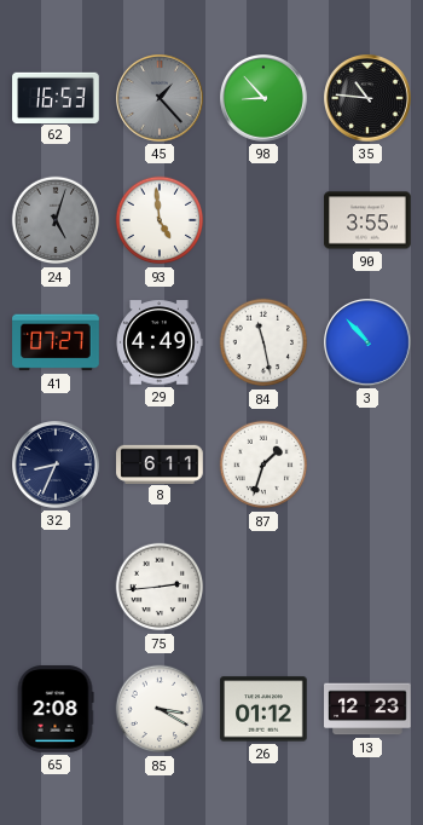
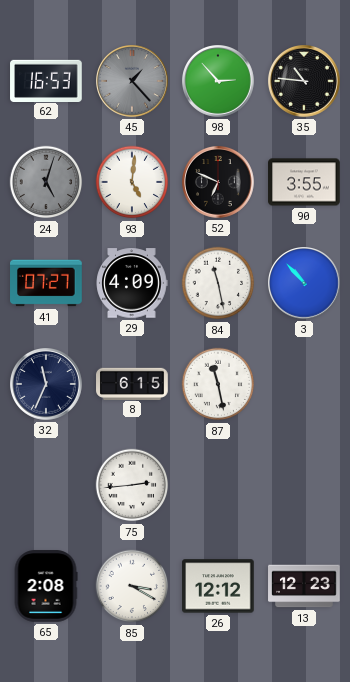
98: 8:53 -> 2:53 (219, 82)
93: 4:59 -> 5:01 (132, 182)
52: none -> 6:49 (219, 183)
29: 4:49 -> 4:09 (132, 283)
32: 8:34 -> 11:34 (47, 385)
8: 6:11 -> 6:15 (132, 383)
87: 1:33 -> 11:28 (218, 384)
26: 01:12 -> 12:12 (218, 586)
